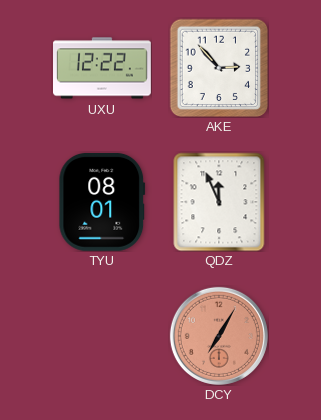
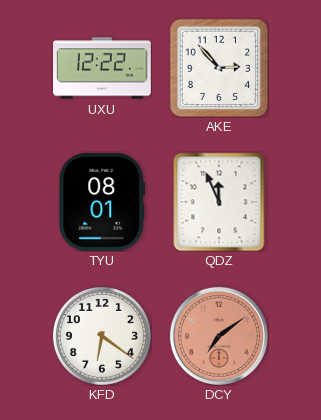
KFD: none -> 6:21 (102, 336)
DCY: 7:05 -> 7:09 (219, 336)
